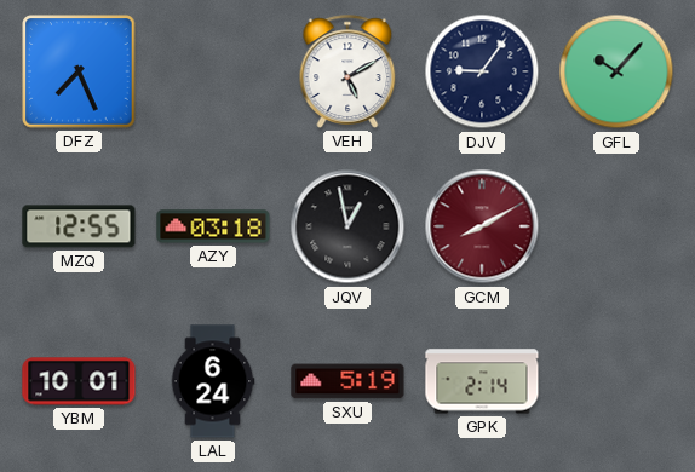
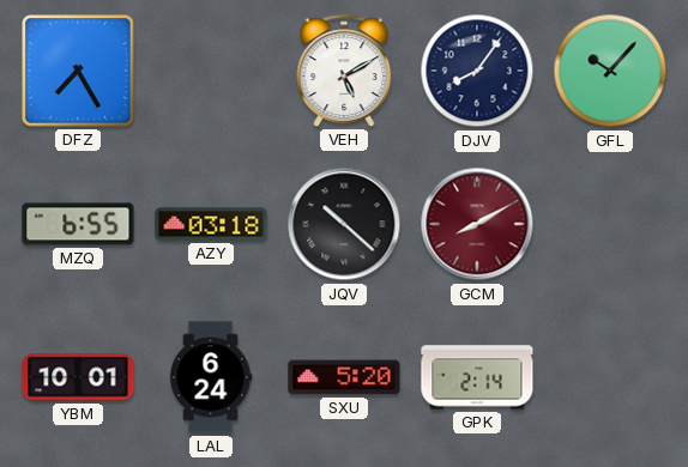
DFZ: 7:26 -> 7:25 (78, 71)
DJV: 9:06 -> 8:06 (477, 71)
MZQ: 12:55 -> 6:55 (78, 224)
JQV: 12:58 -> 10:22 (344, 224)
SXU: 5:19 -> 5:20 (344, 377)
